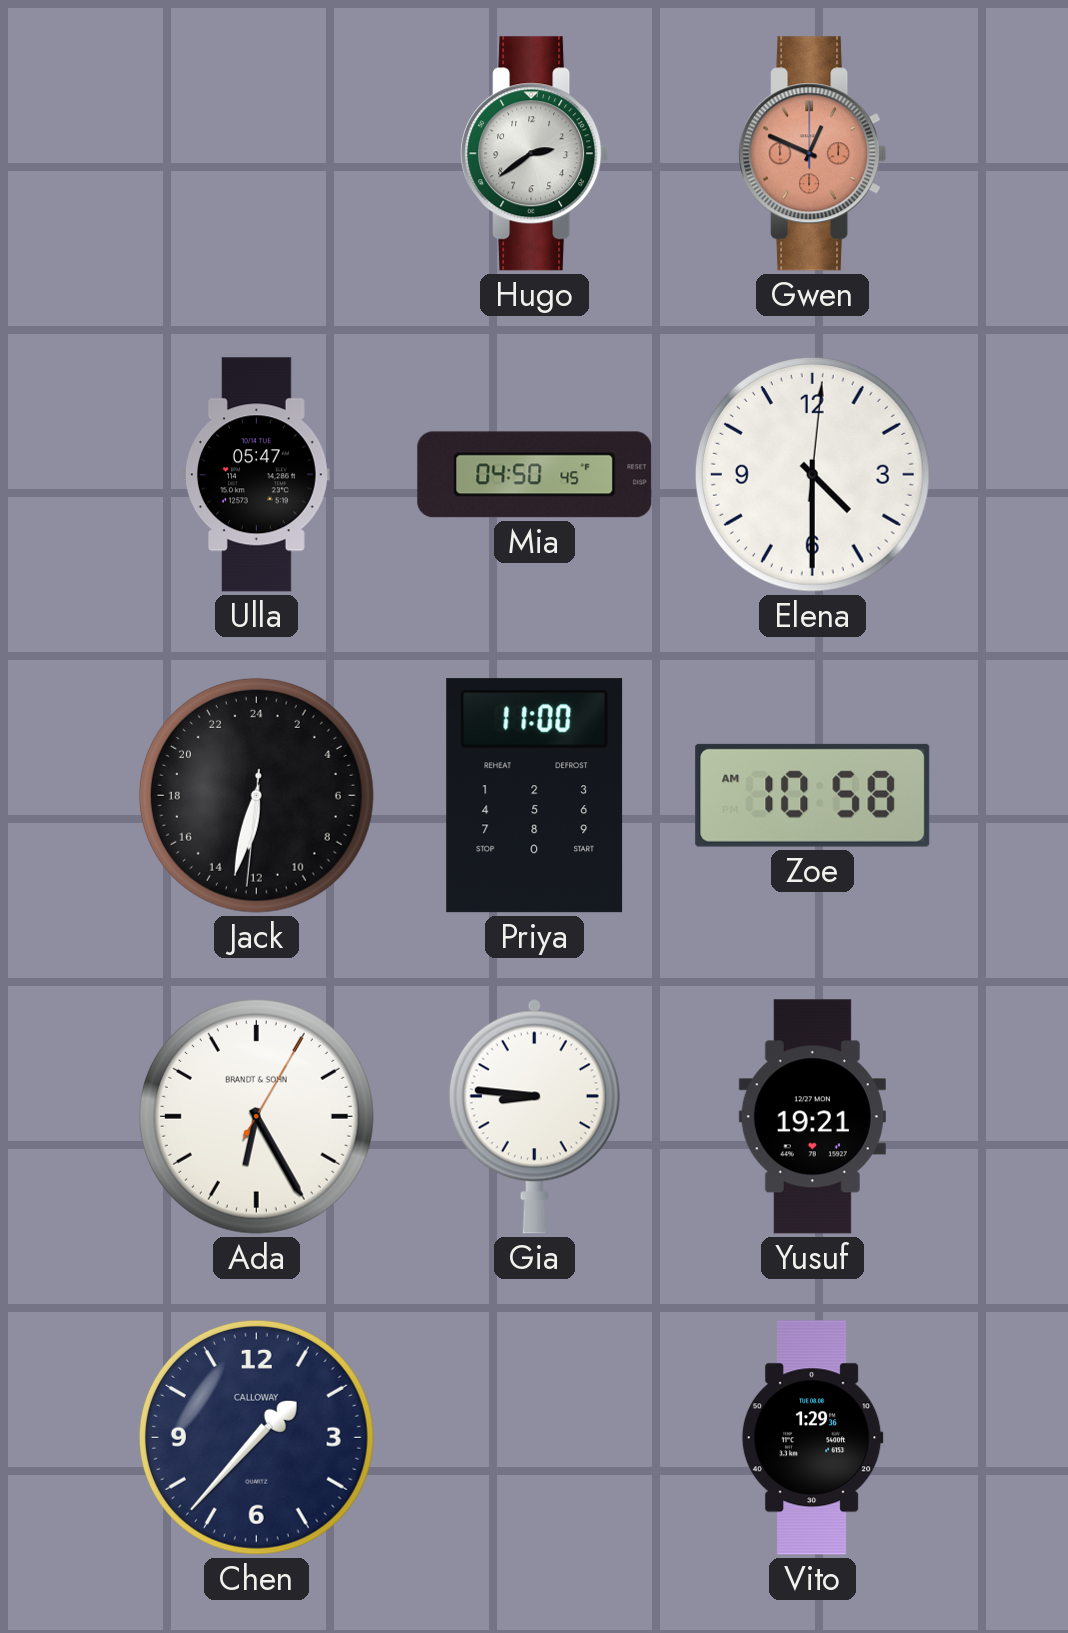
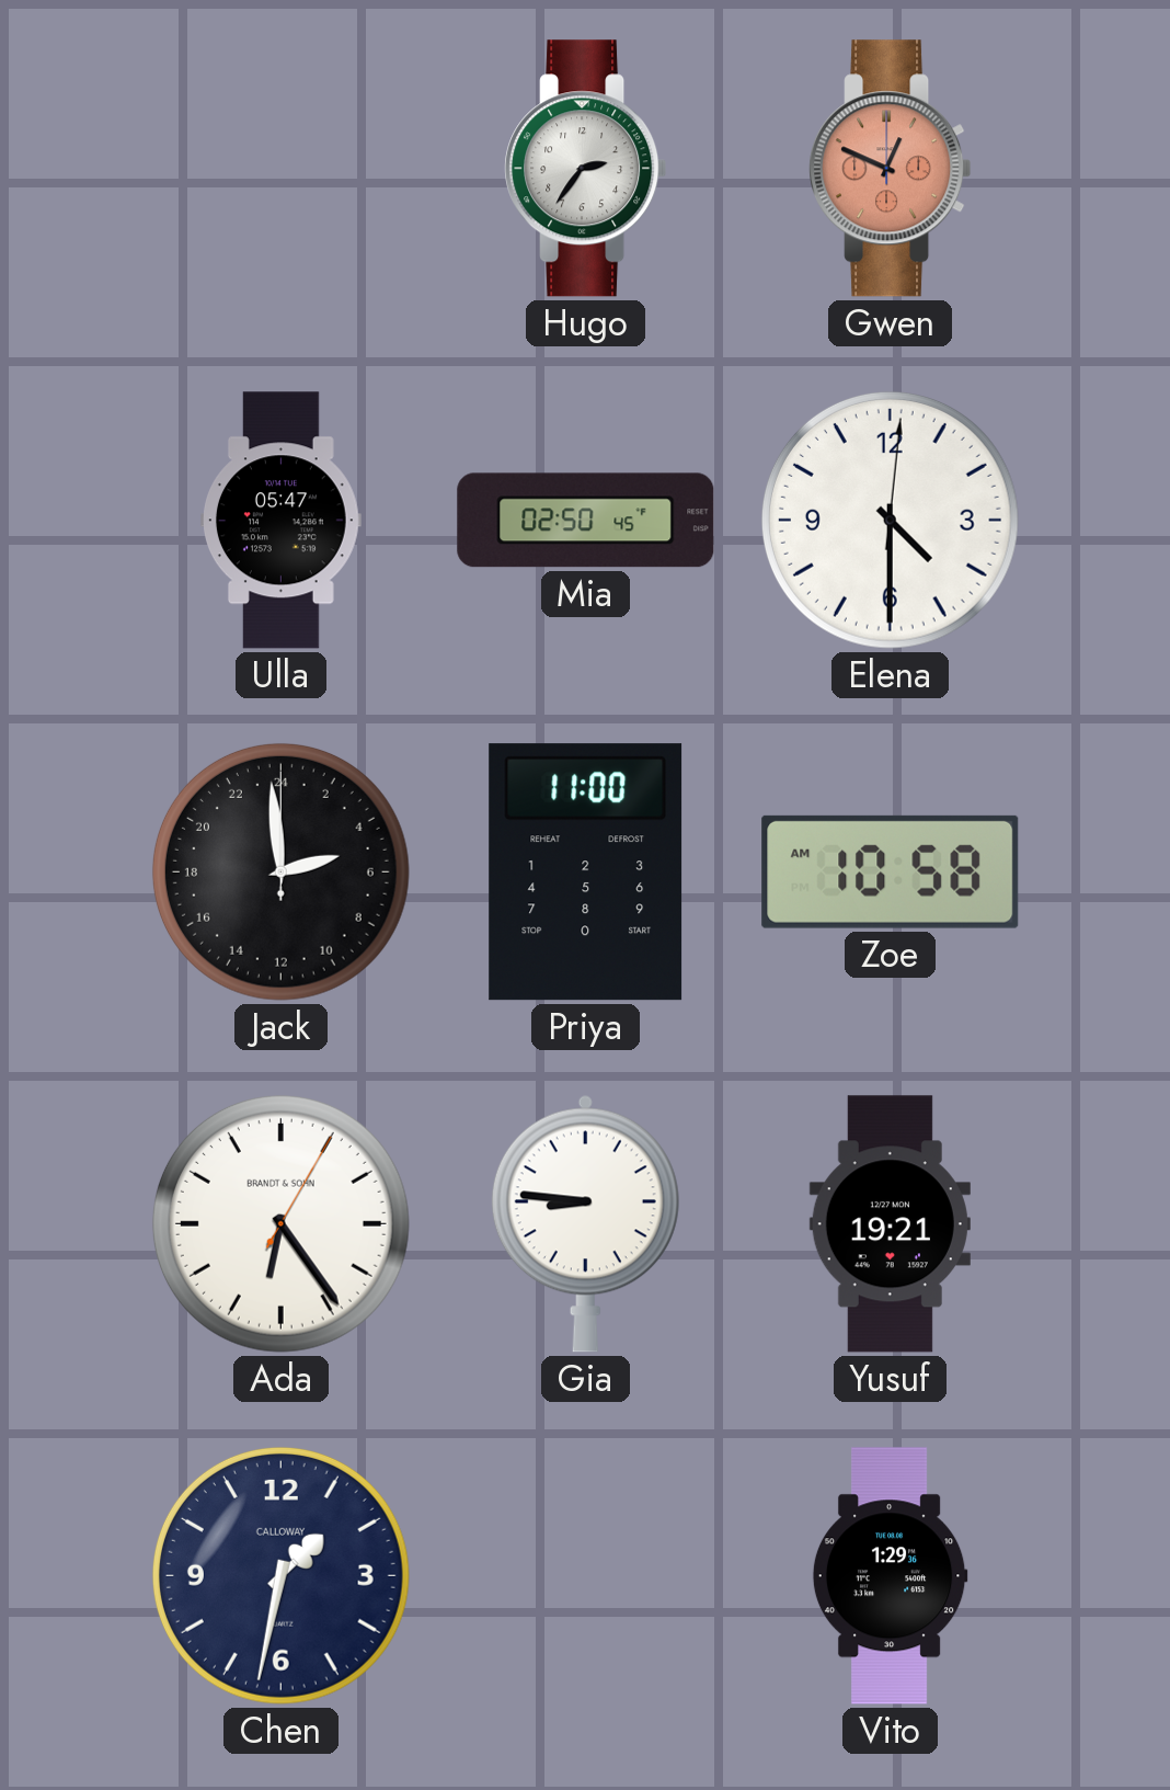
Hugo: 2:39 -> 2:36 (586, 169)
Mia: 04:50 -> 02:50 (586, 521)
Jack: 12:32 -> 4:59 (280, 871)
Ada: 6:25 -> 6:24 (280, 1223)
Chen: 1:37 -> 1:32 (280, 1575)
